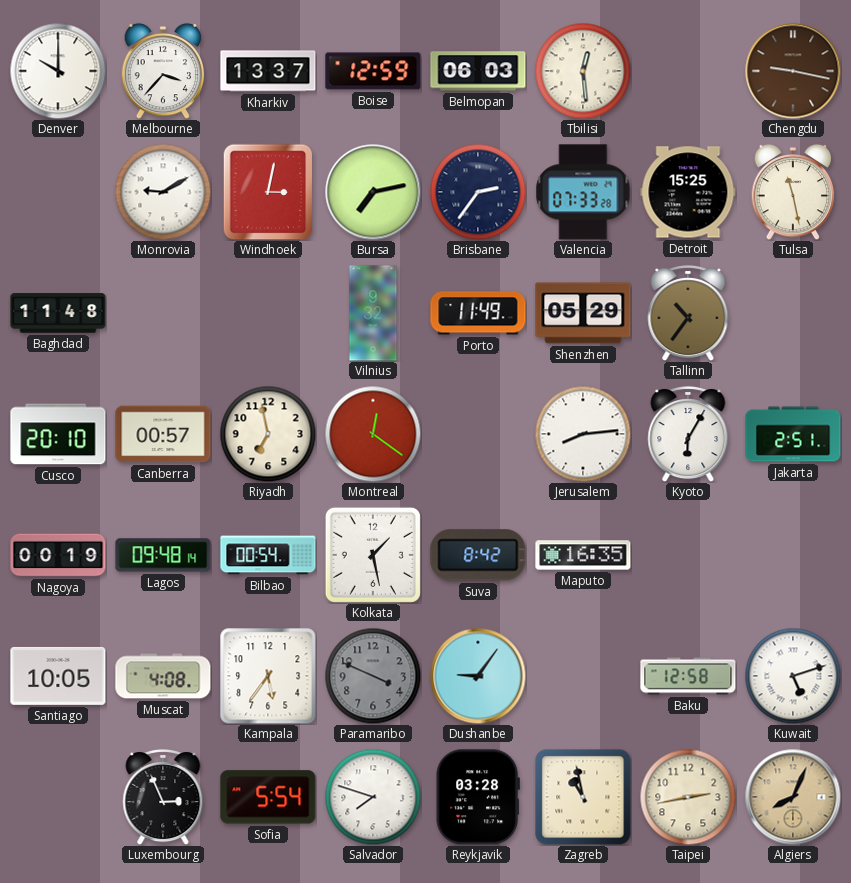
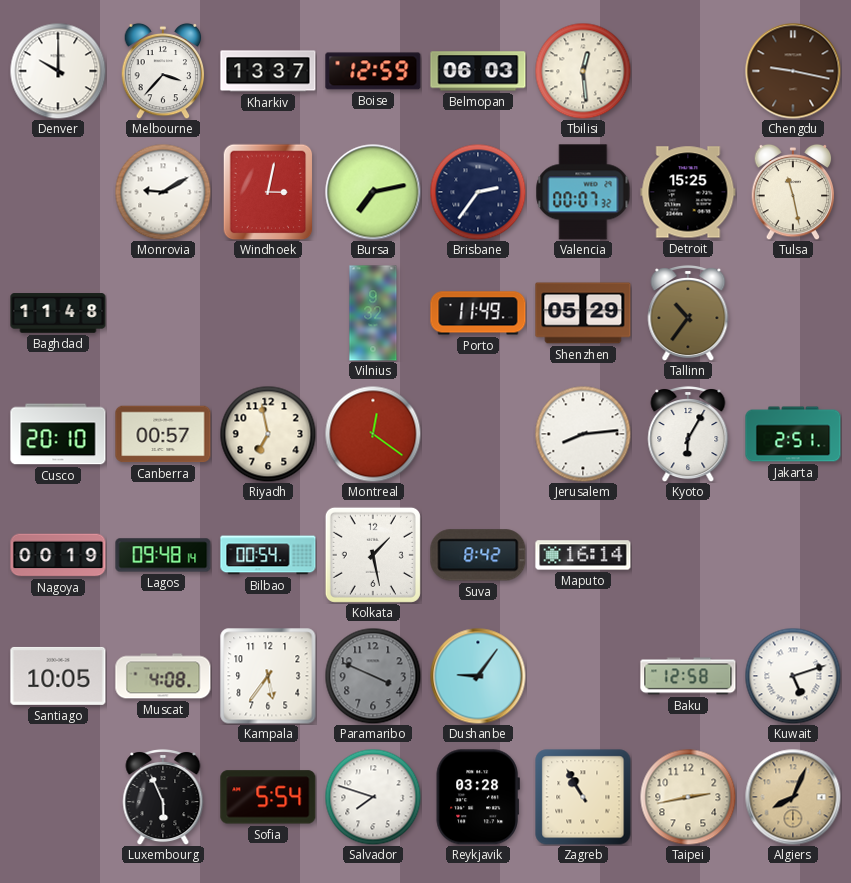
Valencia: 07:33 -> 00:07 (583, 192)
Maputo: 16:35 -> 16:14 (583, 555)
Luxembourg: 2:56 -> 5:56 (163, 797)
Zagreb: 10:58 -> 10:55 (583, 797)
